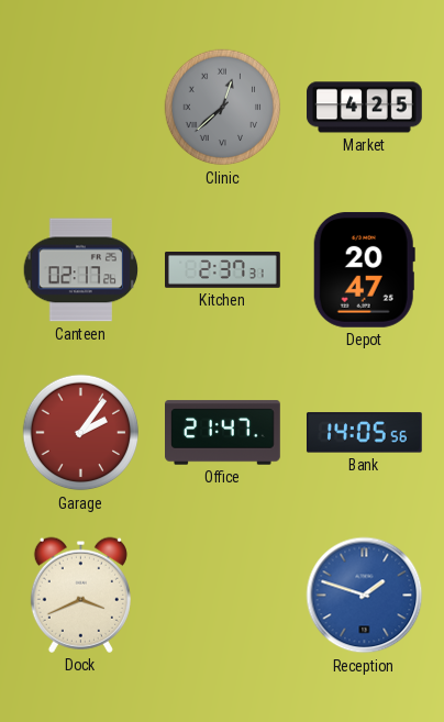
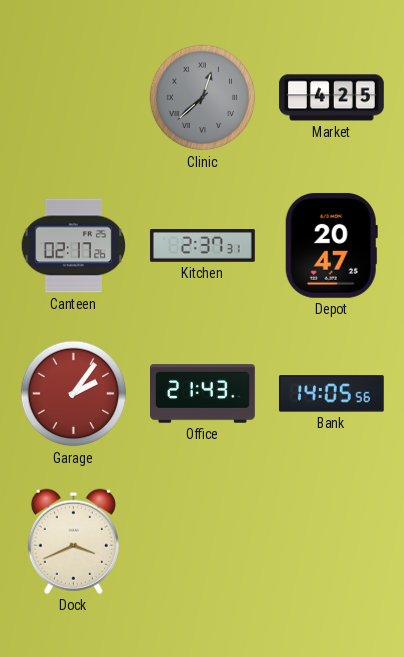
Office: 21:47 -> 21:43 (203, 394)
Reception: 1:48 -> none (365, 596)
